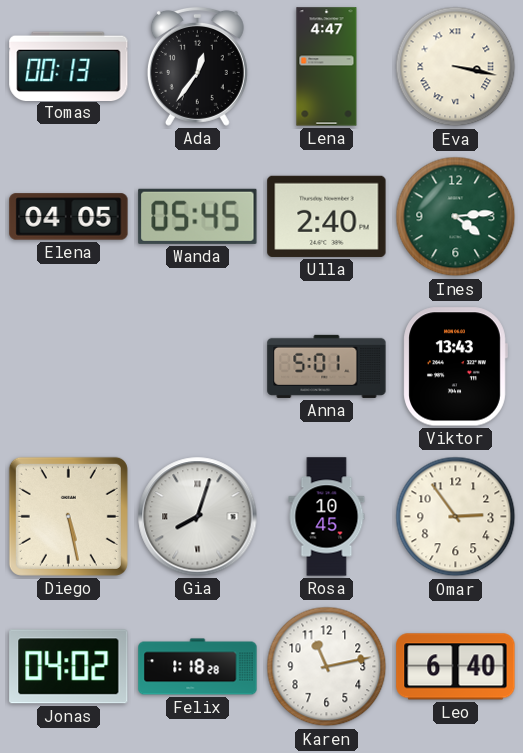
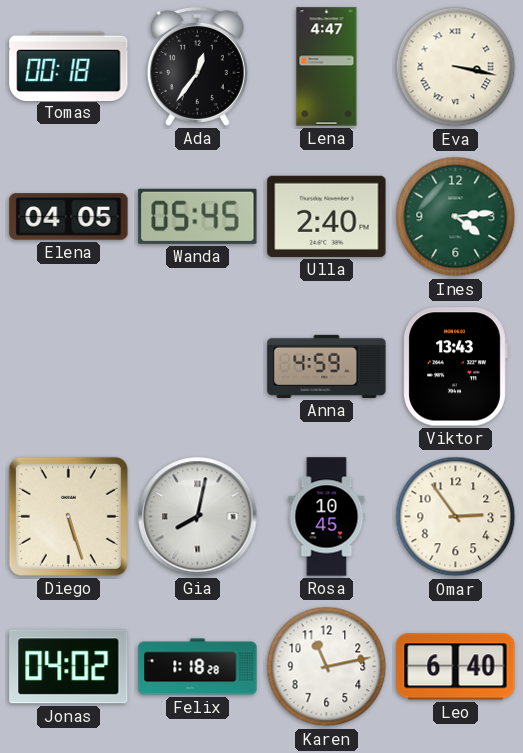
Tomas: 00:13 -> 00:18 (69, 66)
Anna: 5:01 -> 4:59 (327, 366)
Diego: 5:28 -> 5:27 (68, 516)
Gia: 8:03 -> 8:02 (198, 517)
